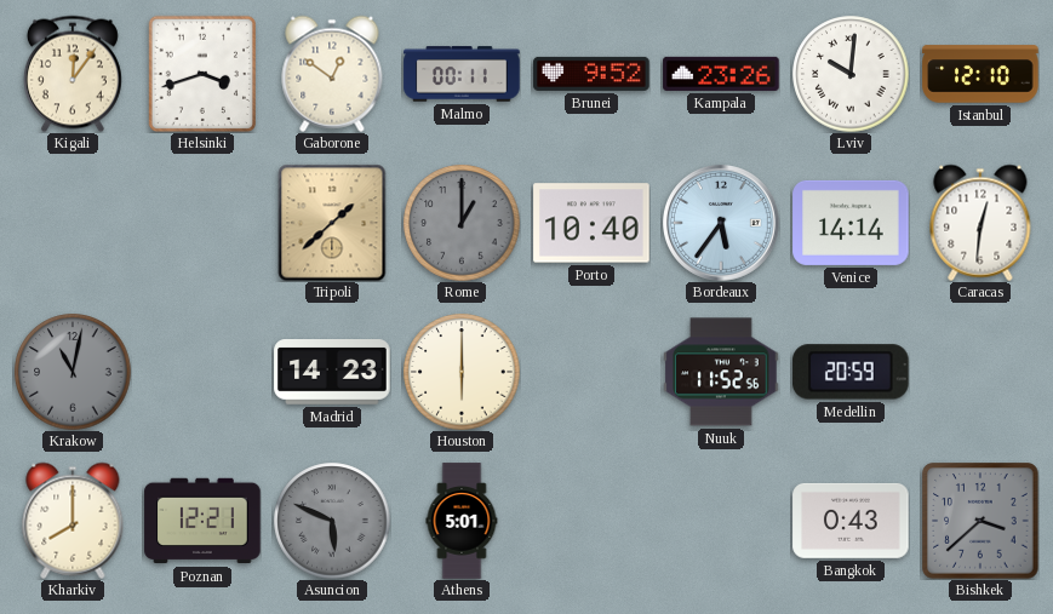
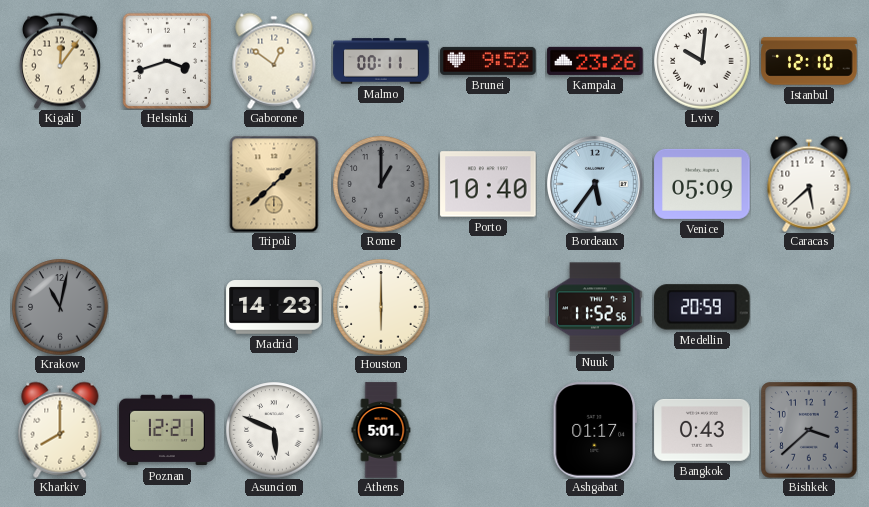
Venice: 14:14 -> 05:09 (702, 184)
Caracas: 12:31 -> 5:38 (809, 184)
Asuncion dial: grey -> white (274, 430)
Ashgabat: none -> 01:17 (594, 430)
